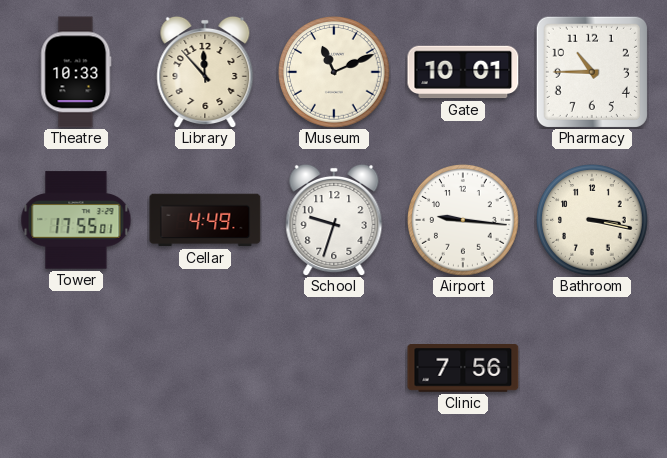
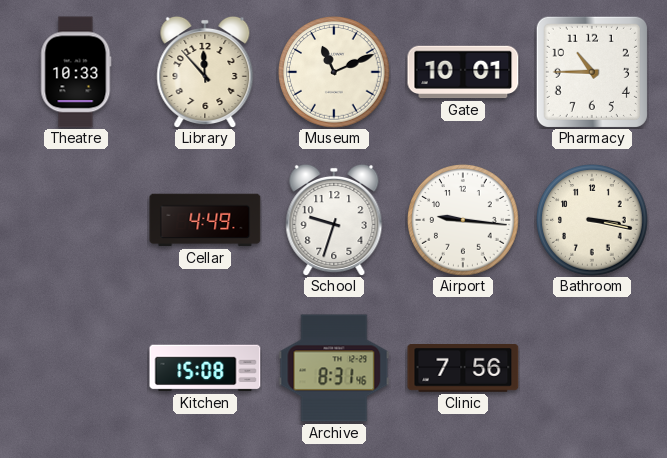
Tower: 17:55 -> none (76, 220)
Kitchen: none -> 15:08 (205, 368)
Archive: none -> 8:31 (334, 368)
